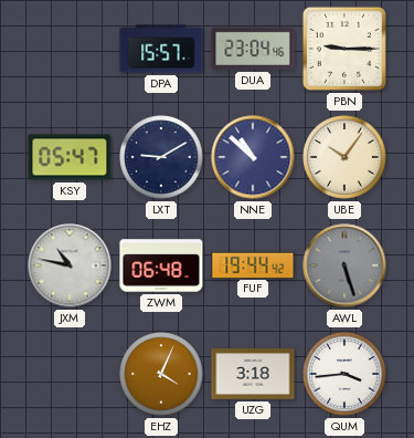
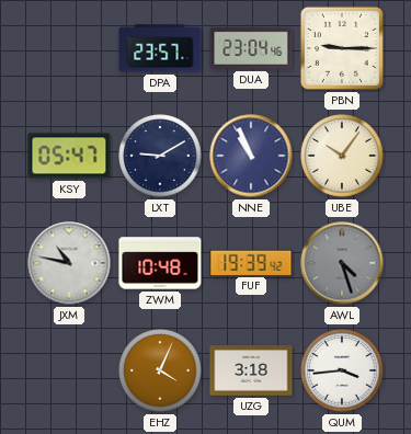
DPA: 15:57 -> 23:57 (160, 48)
NNE: 10:52 -> 10:56 (251, 156)
ZWM: 06:48 -> 10:48 (160, 263)
FUF: 19:44 -> 19:39 (251, 262)
AWL: 5:27 -> 4:27 (342, 263)
